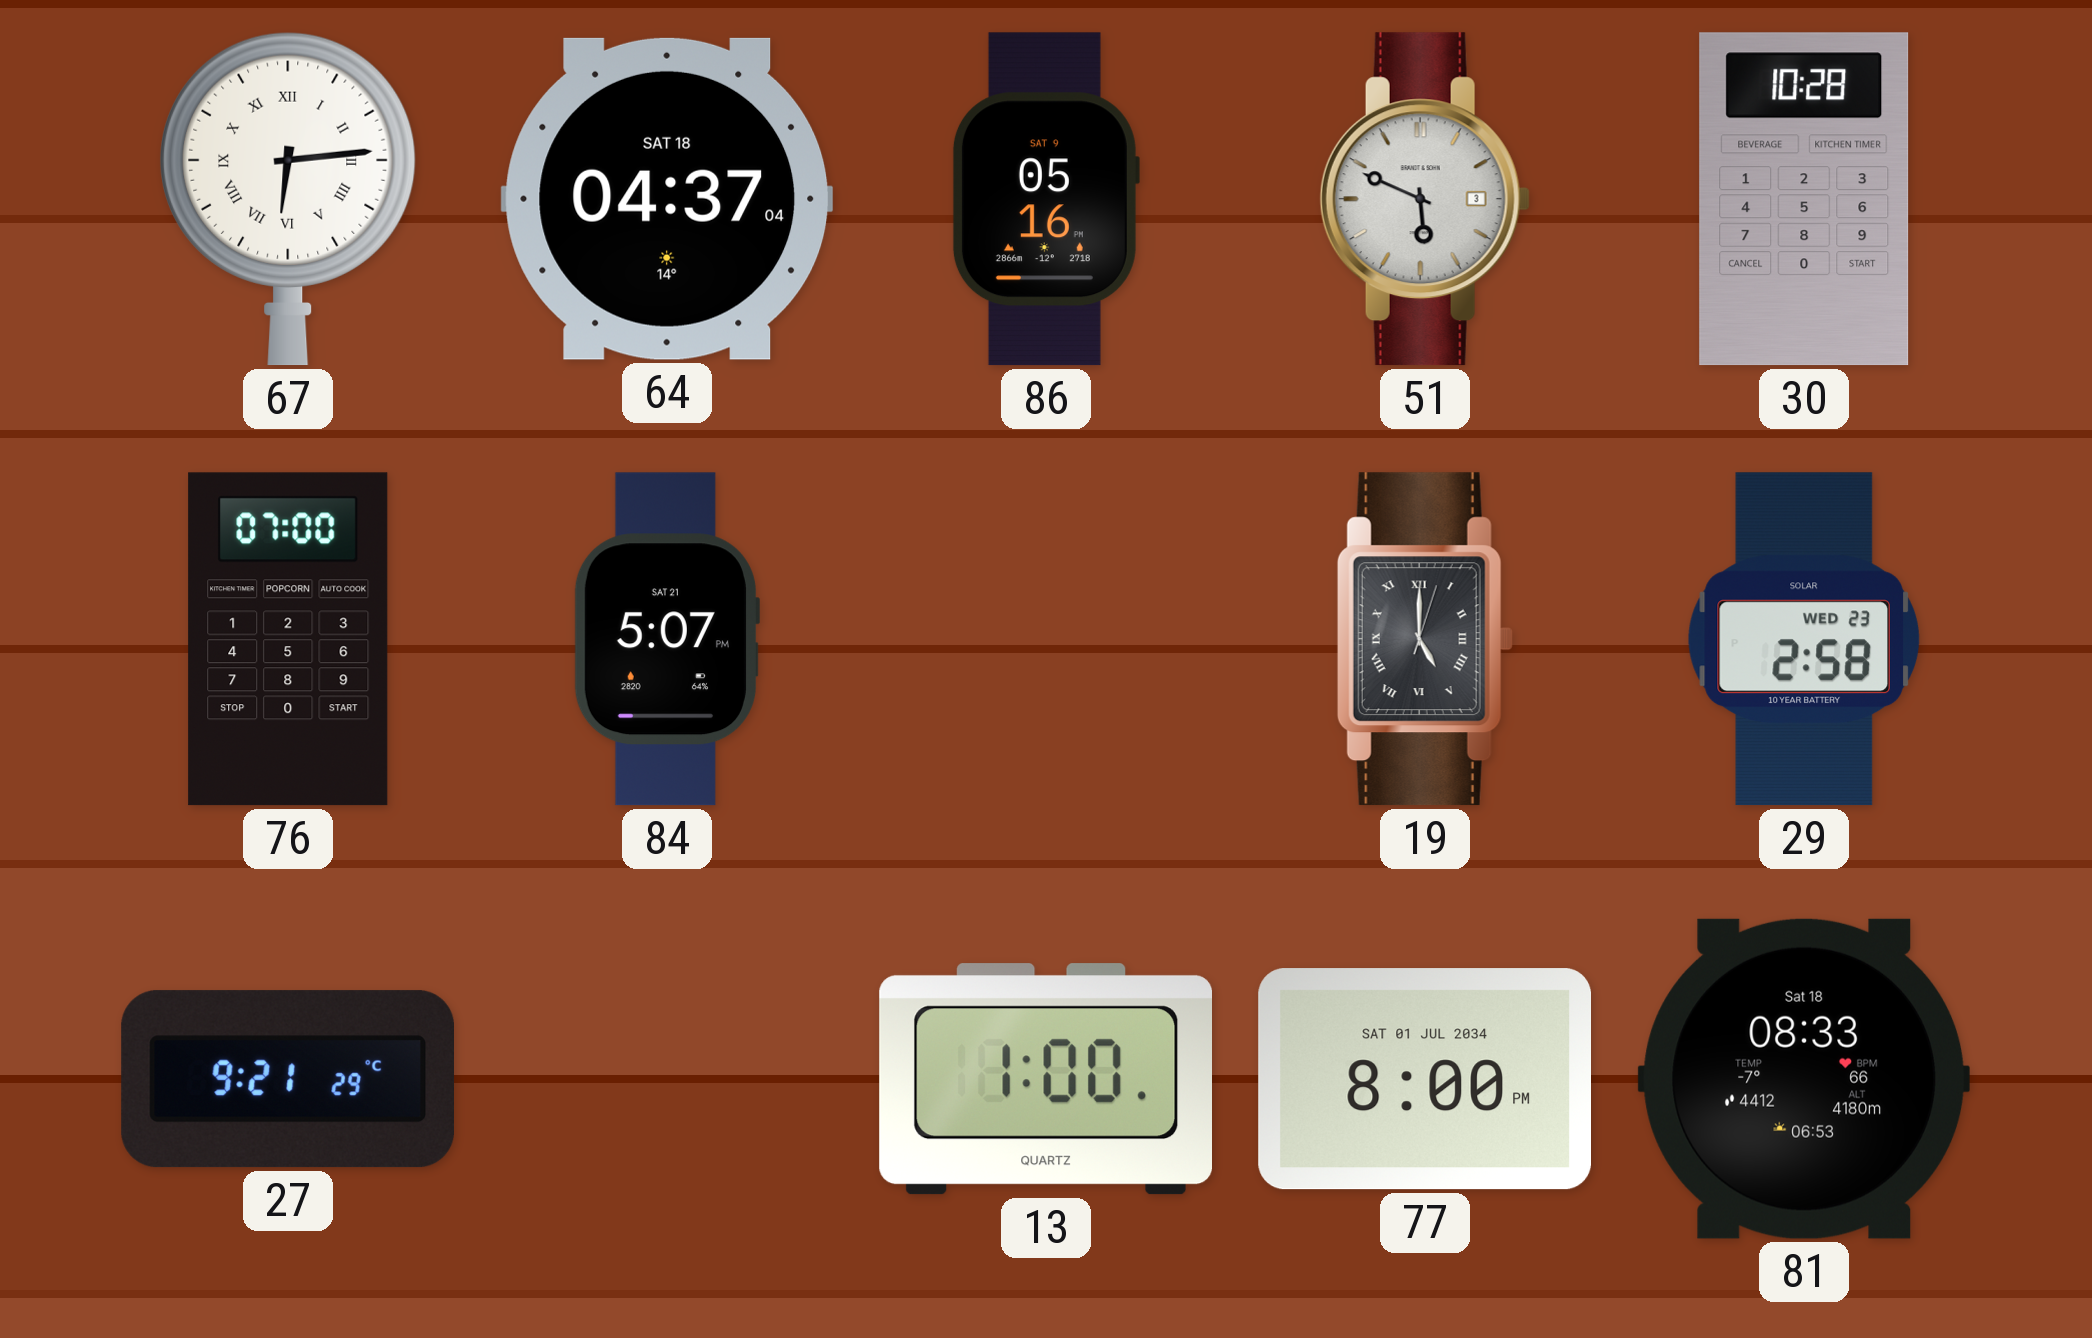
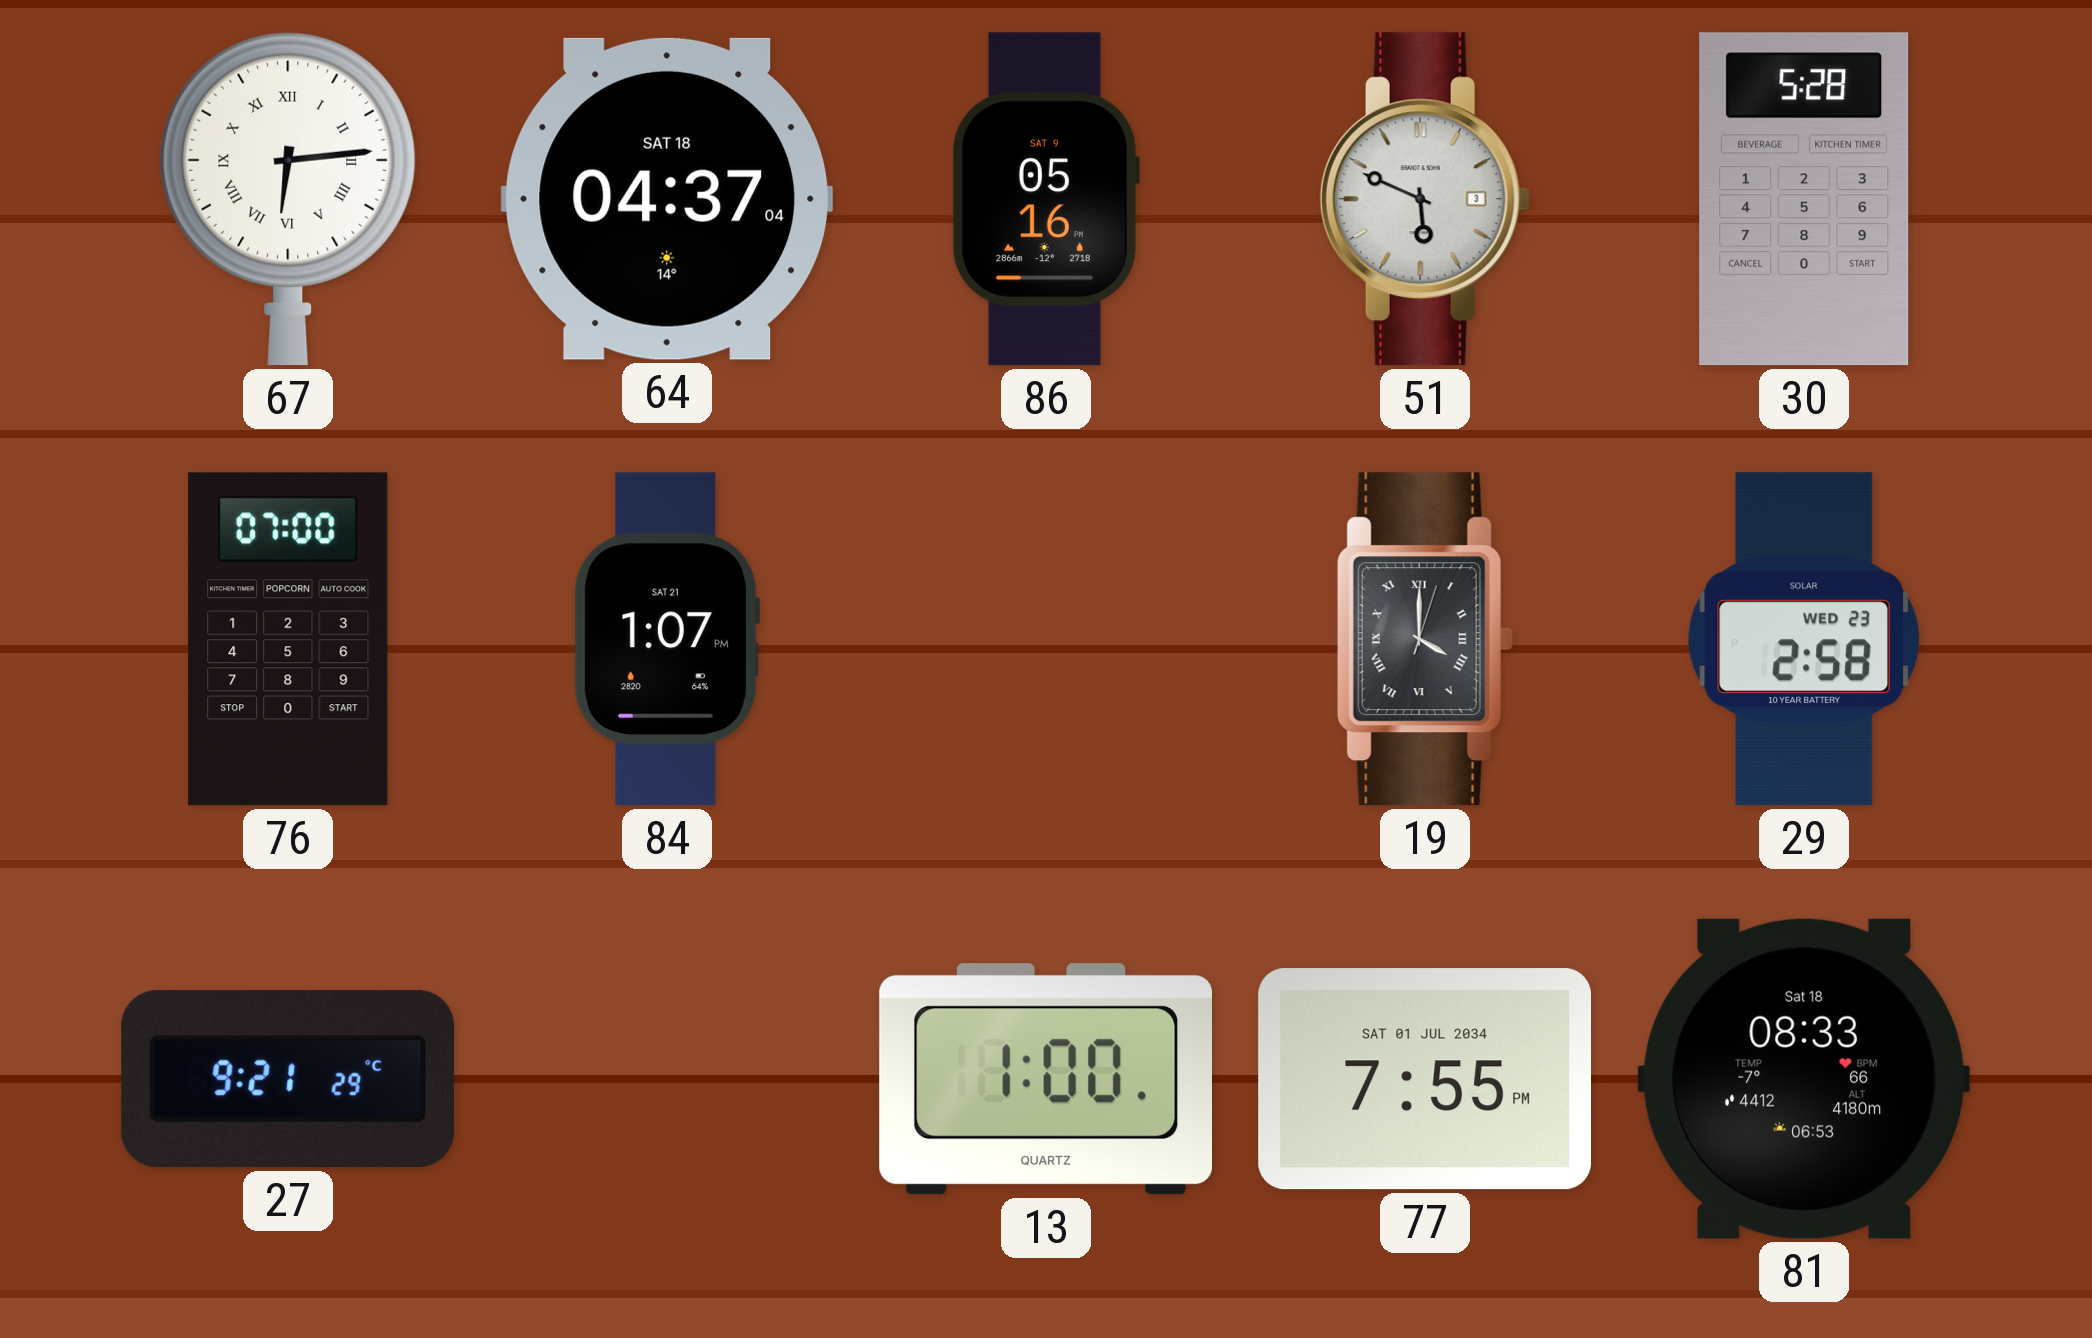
30: 10:28 -> 5:28 (1804, 199)
84: 5:07 -> 1:07 (666, 639)
19: 5:00 -> 4:00 (1425, 639)
77: 8:00 -> 7:55 (1424, 1079)
